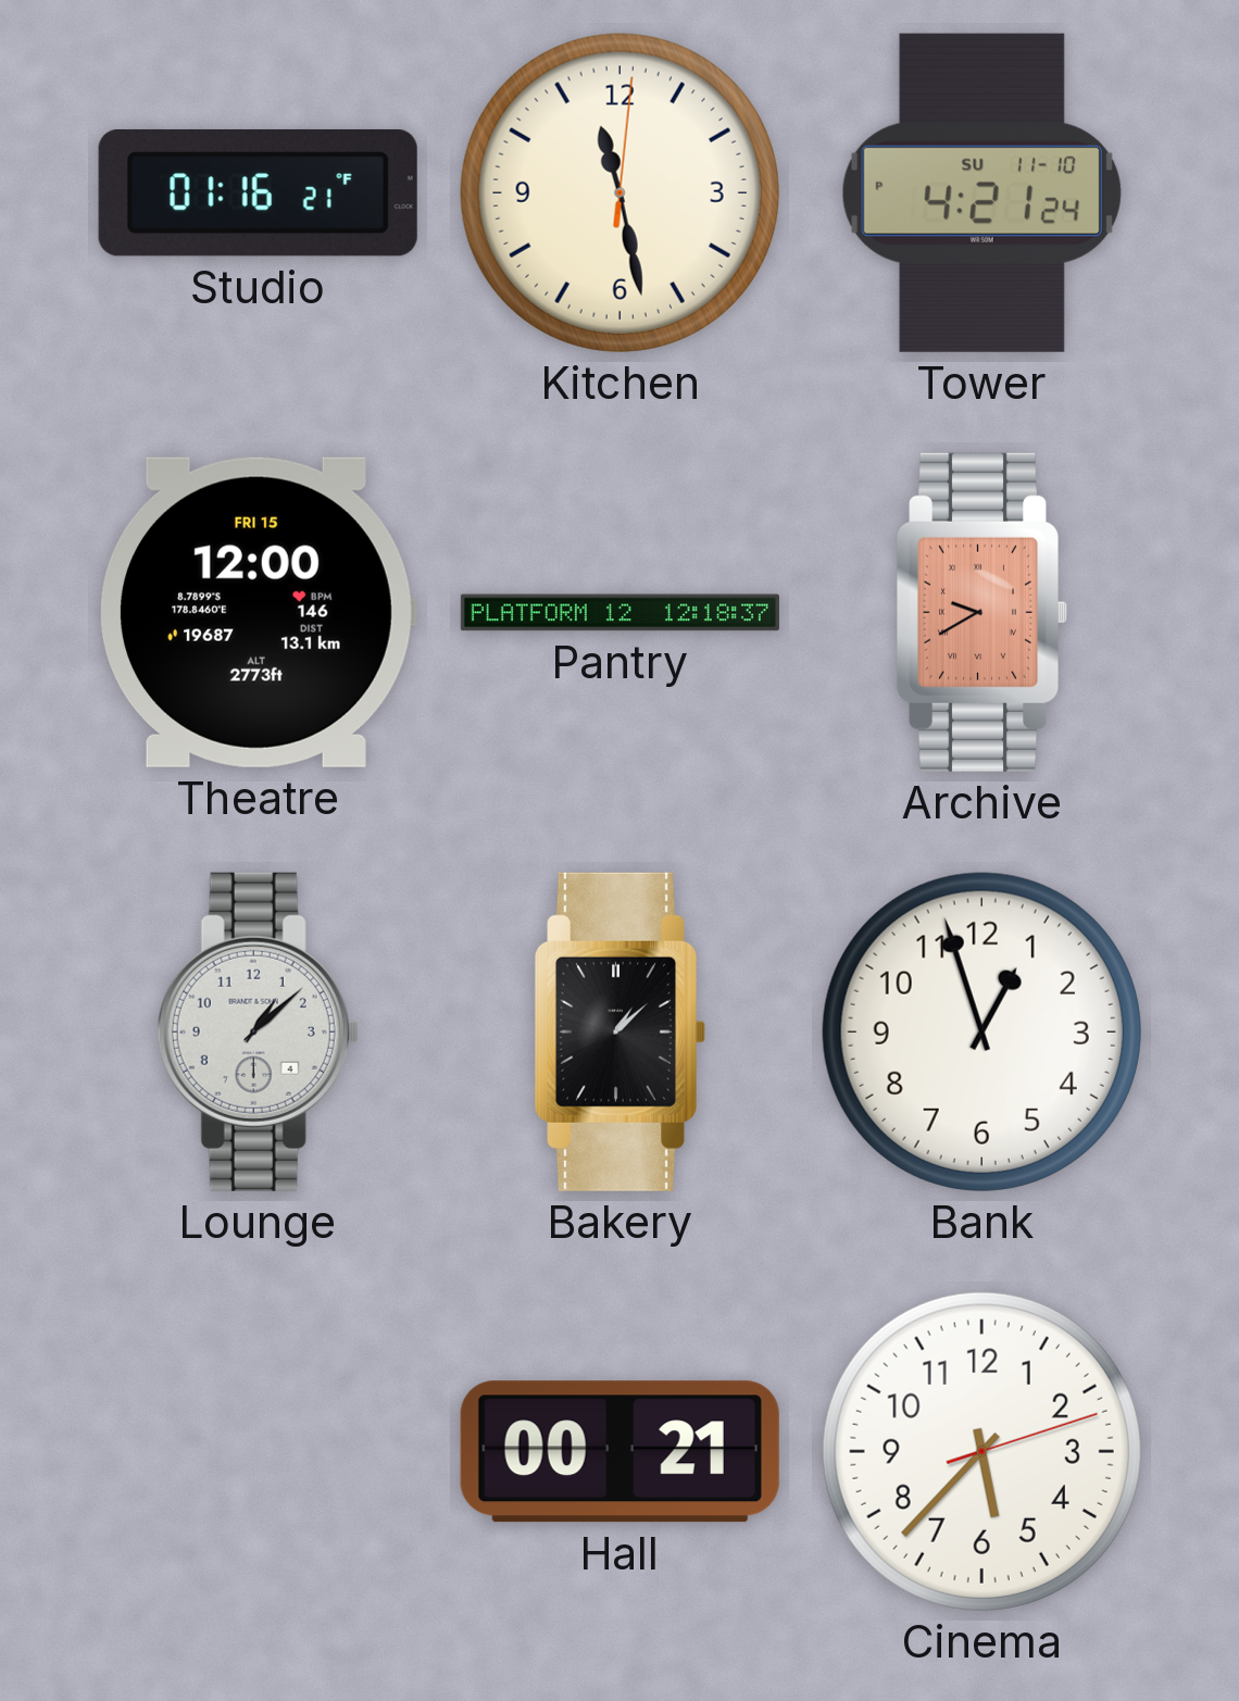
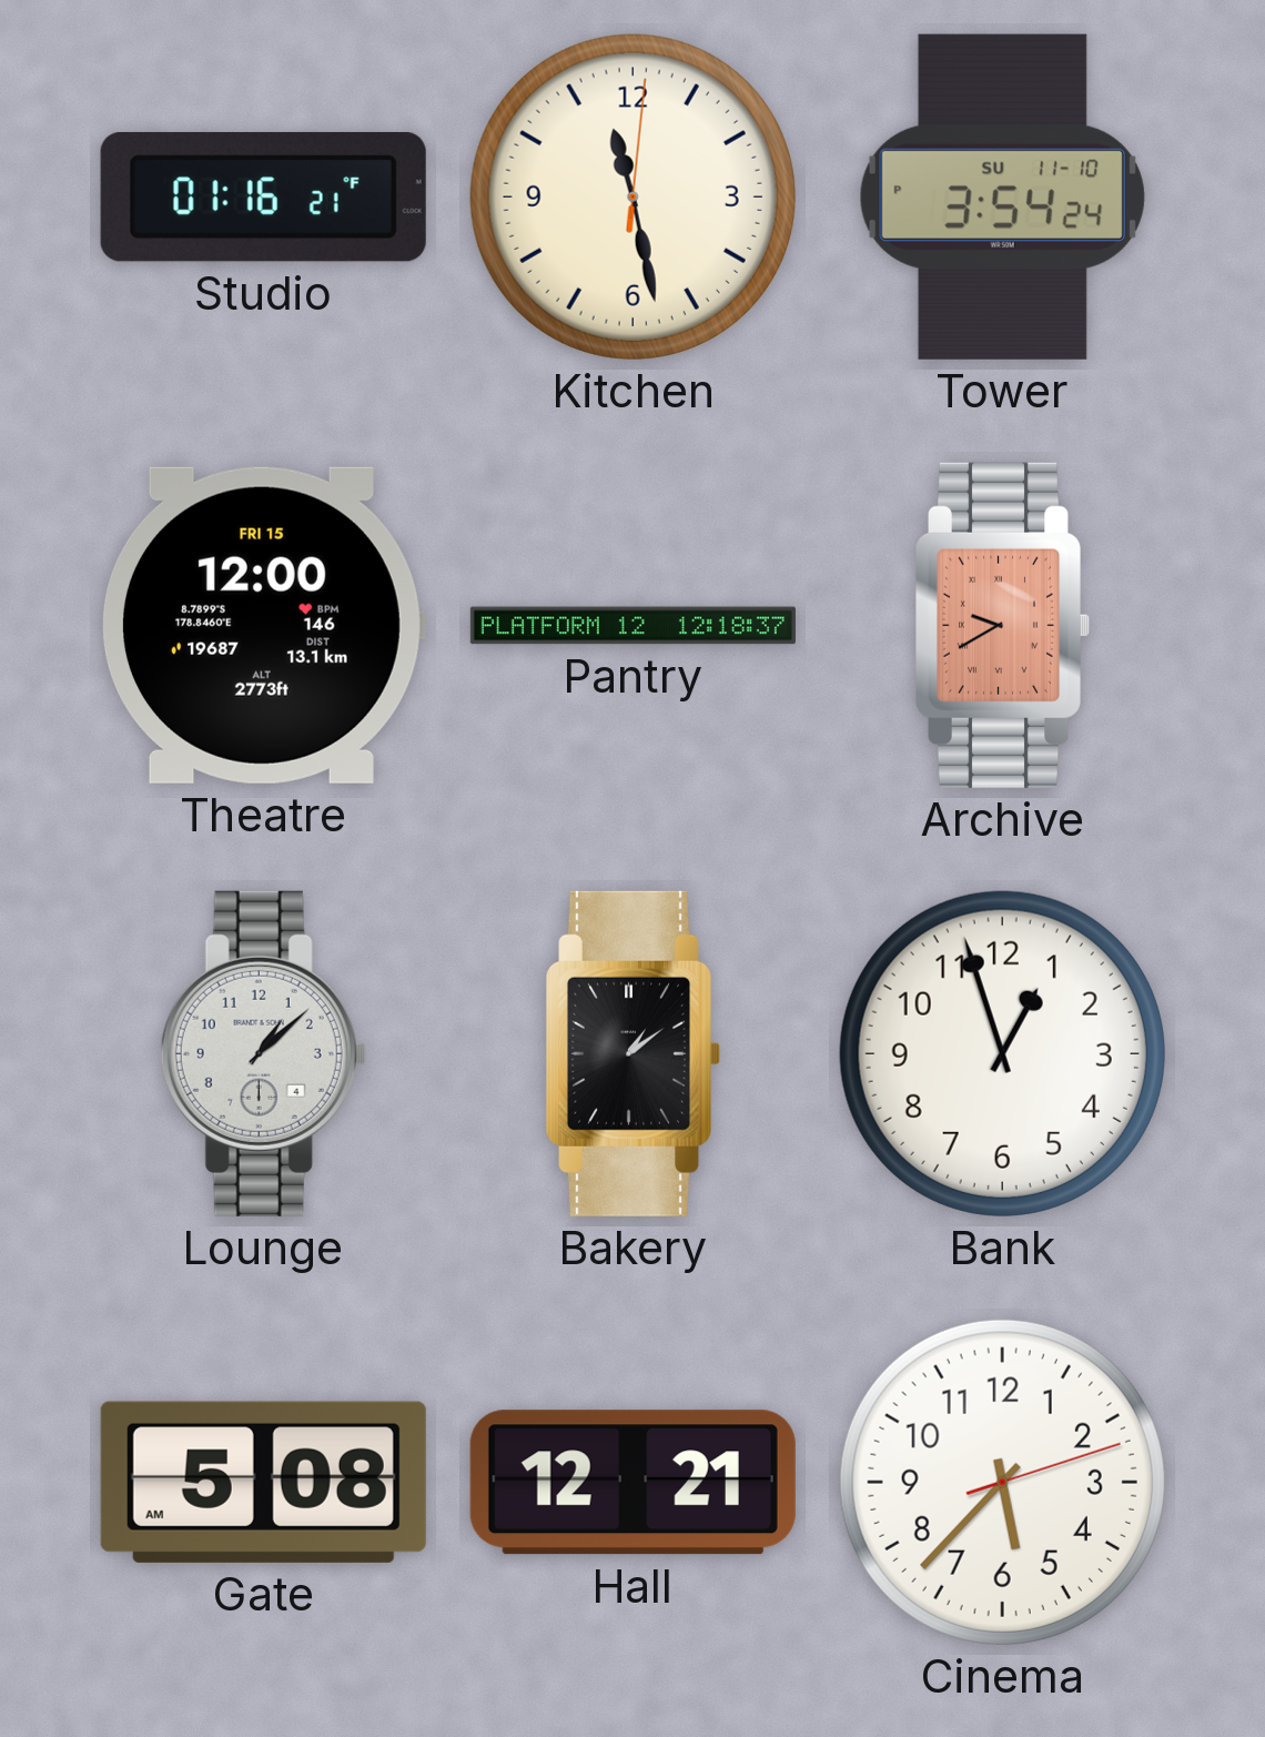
Tower: 4:21 -> 3:54 (1002, 196)
Bakery: 1:08 -> 1:09 (632, 1053)
Gate: none -> 5:08 (263, 1482)
Hall: 00:21 -> 12:21 (632, 1483)
